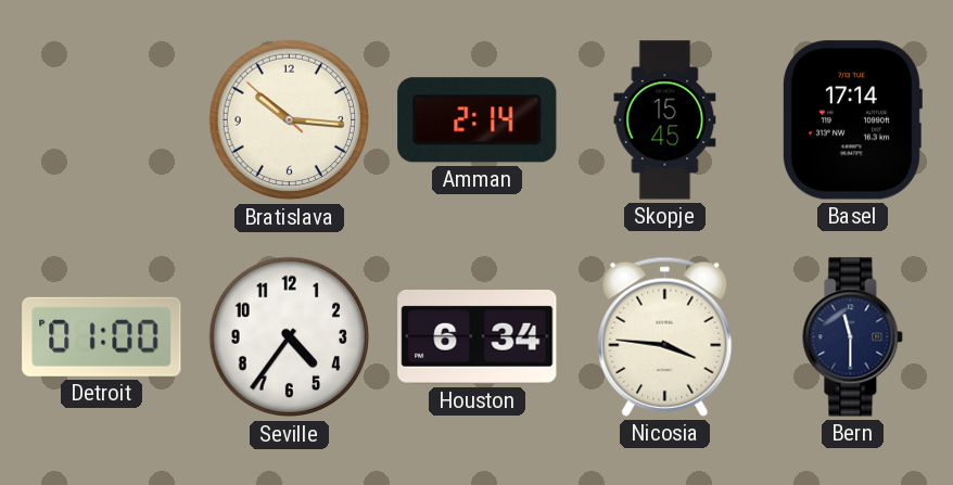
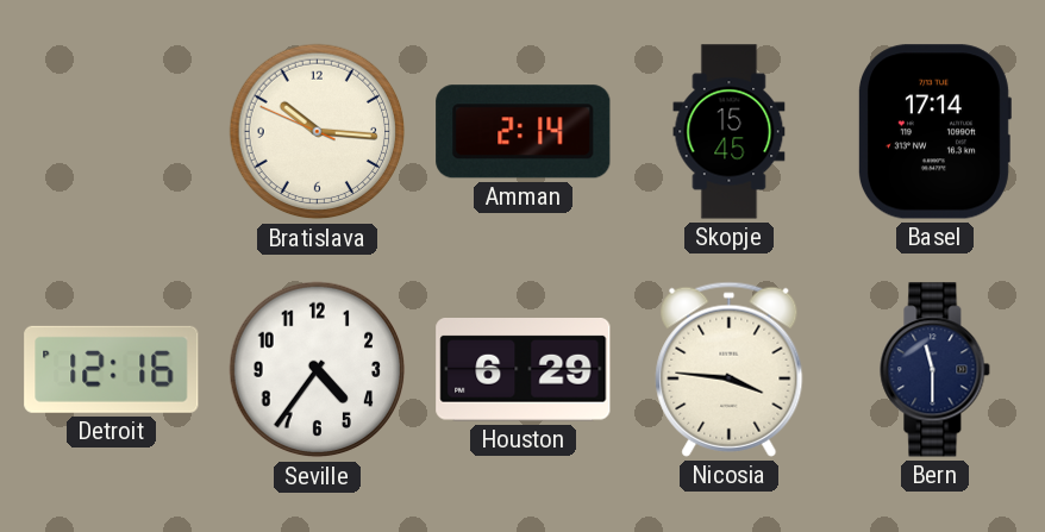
Bratislava: 10:15:52 -> 10:15:49 (318, 132)
Detroit: 01:00 -> 12:16 (112, 369)
Houston: 6:34 -> 6:29 (524, 370)
